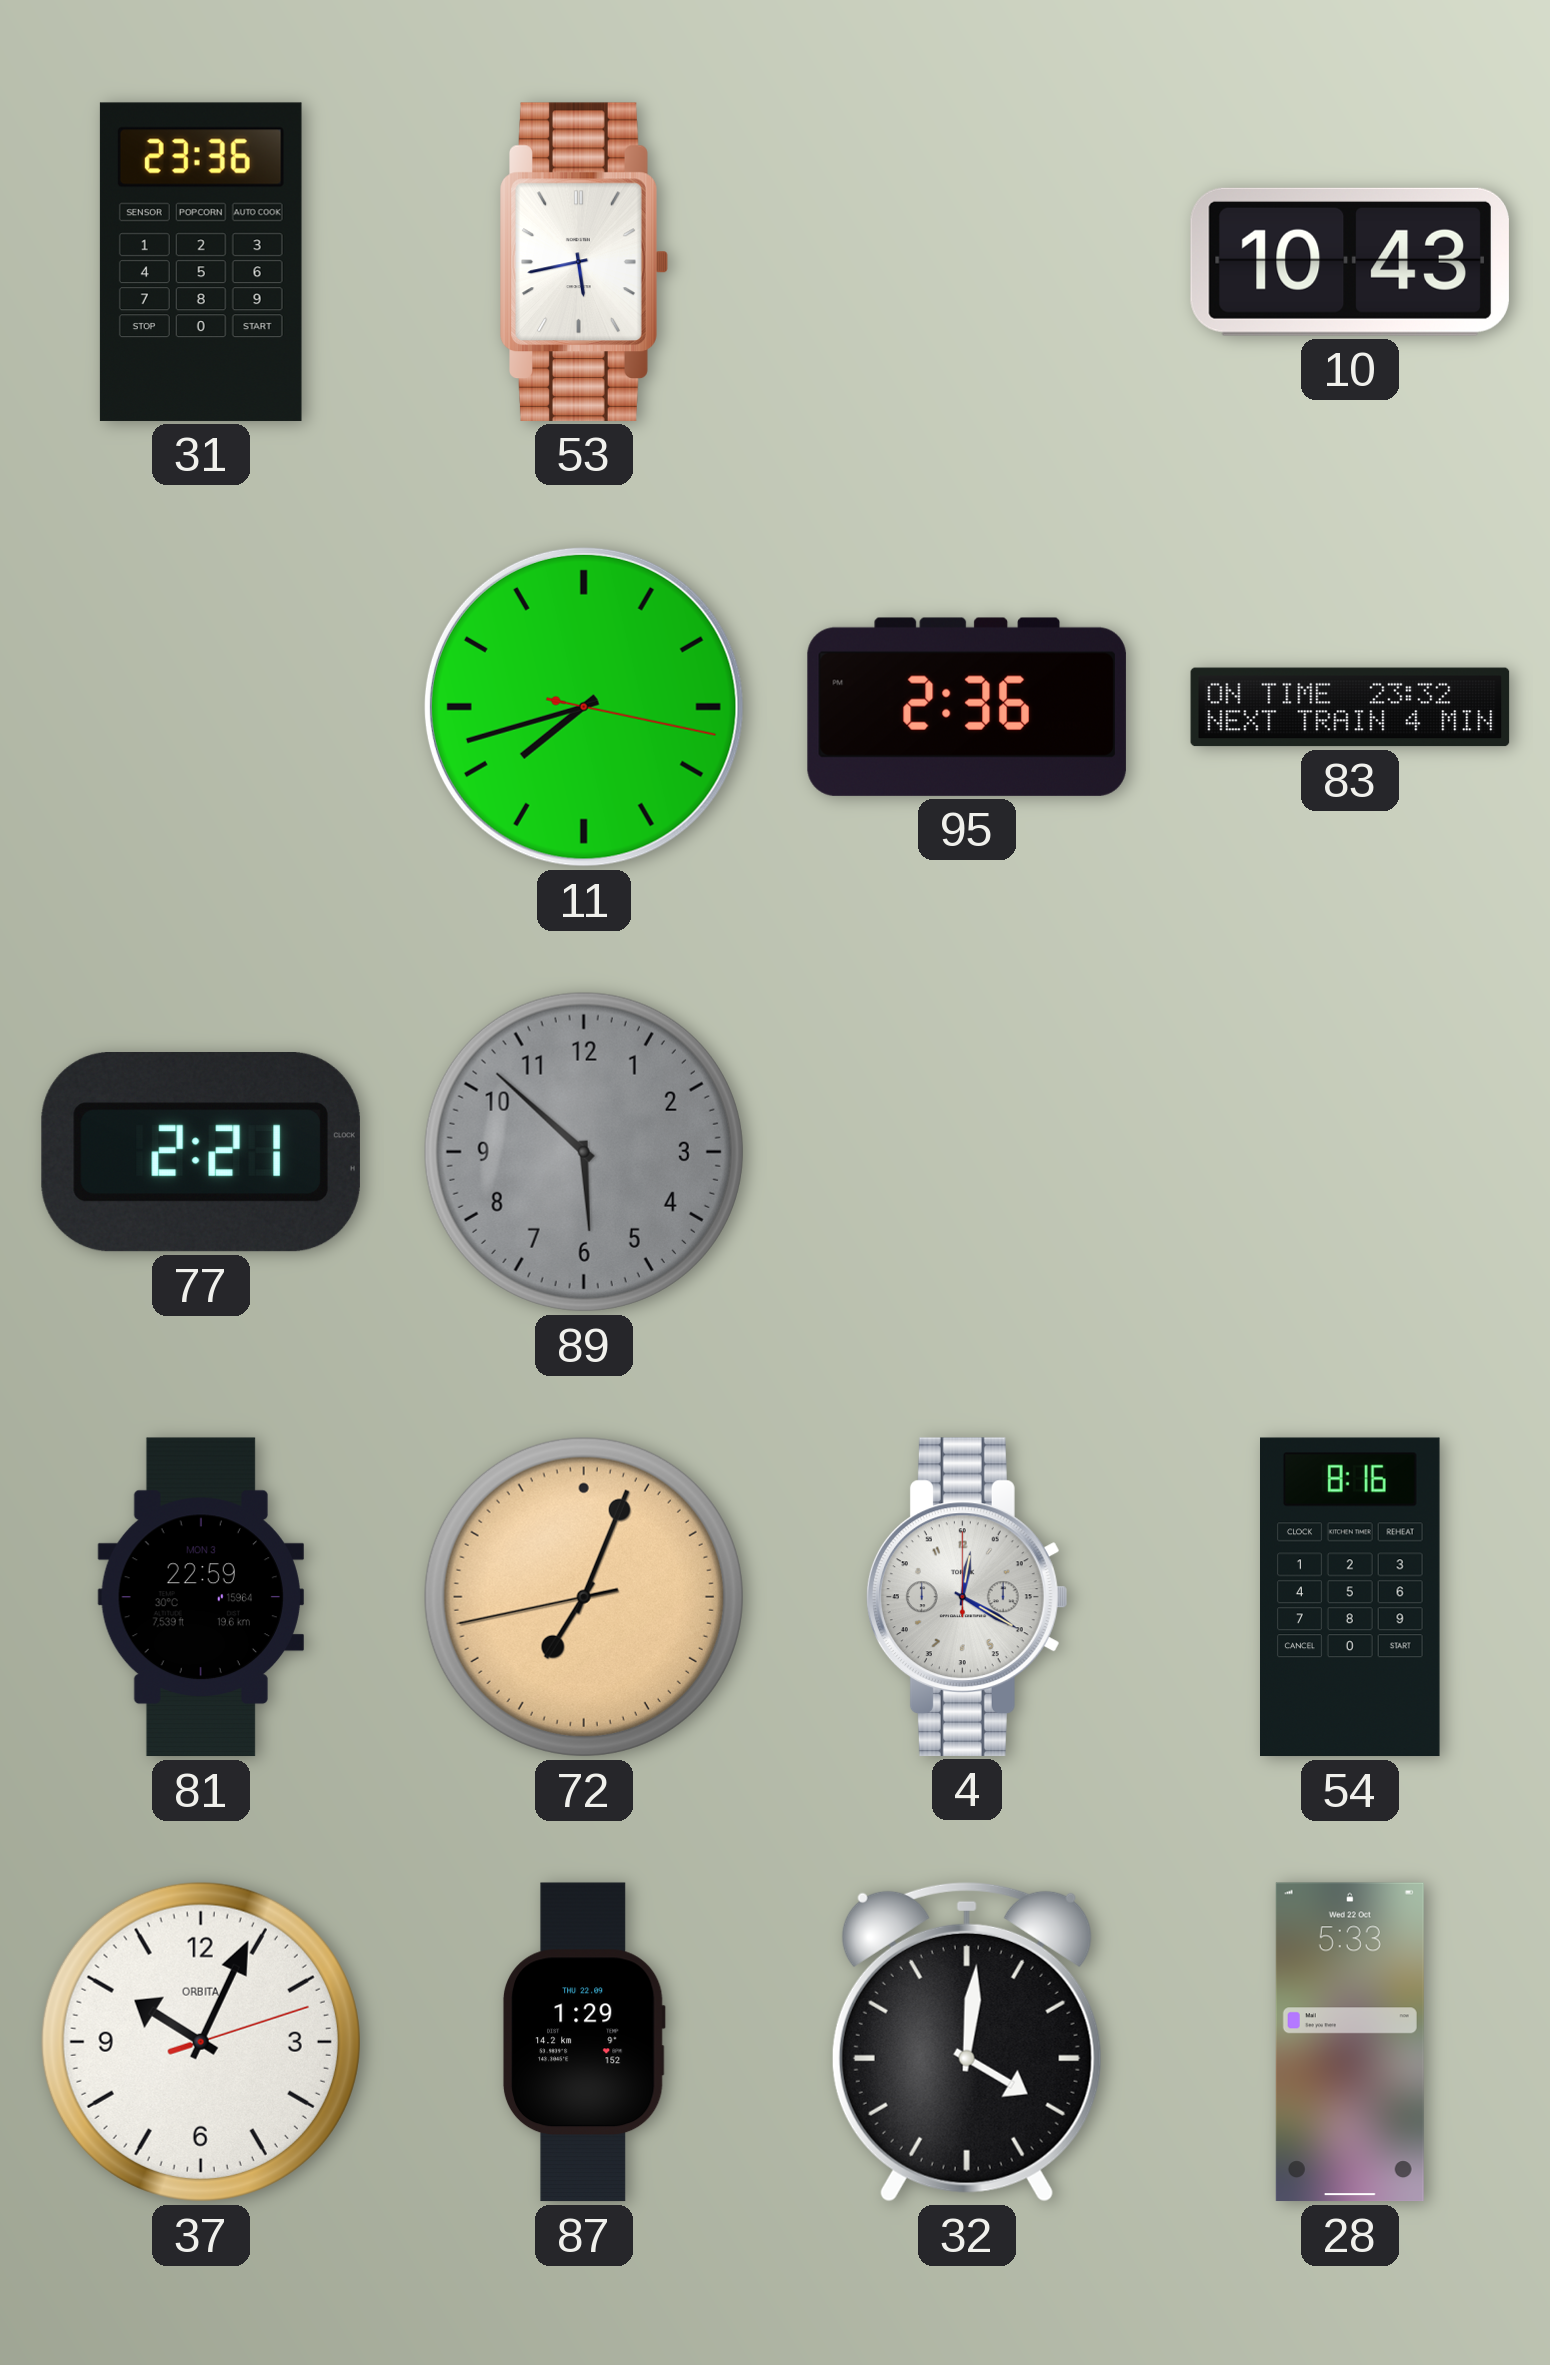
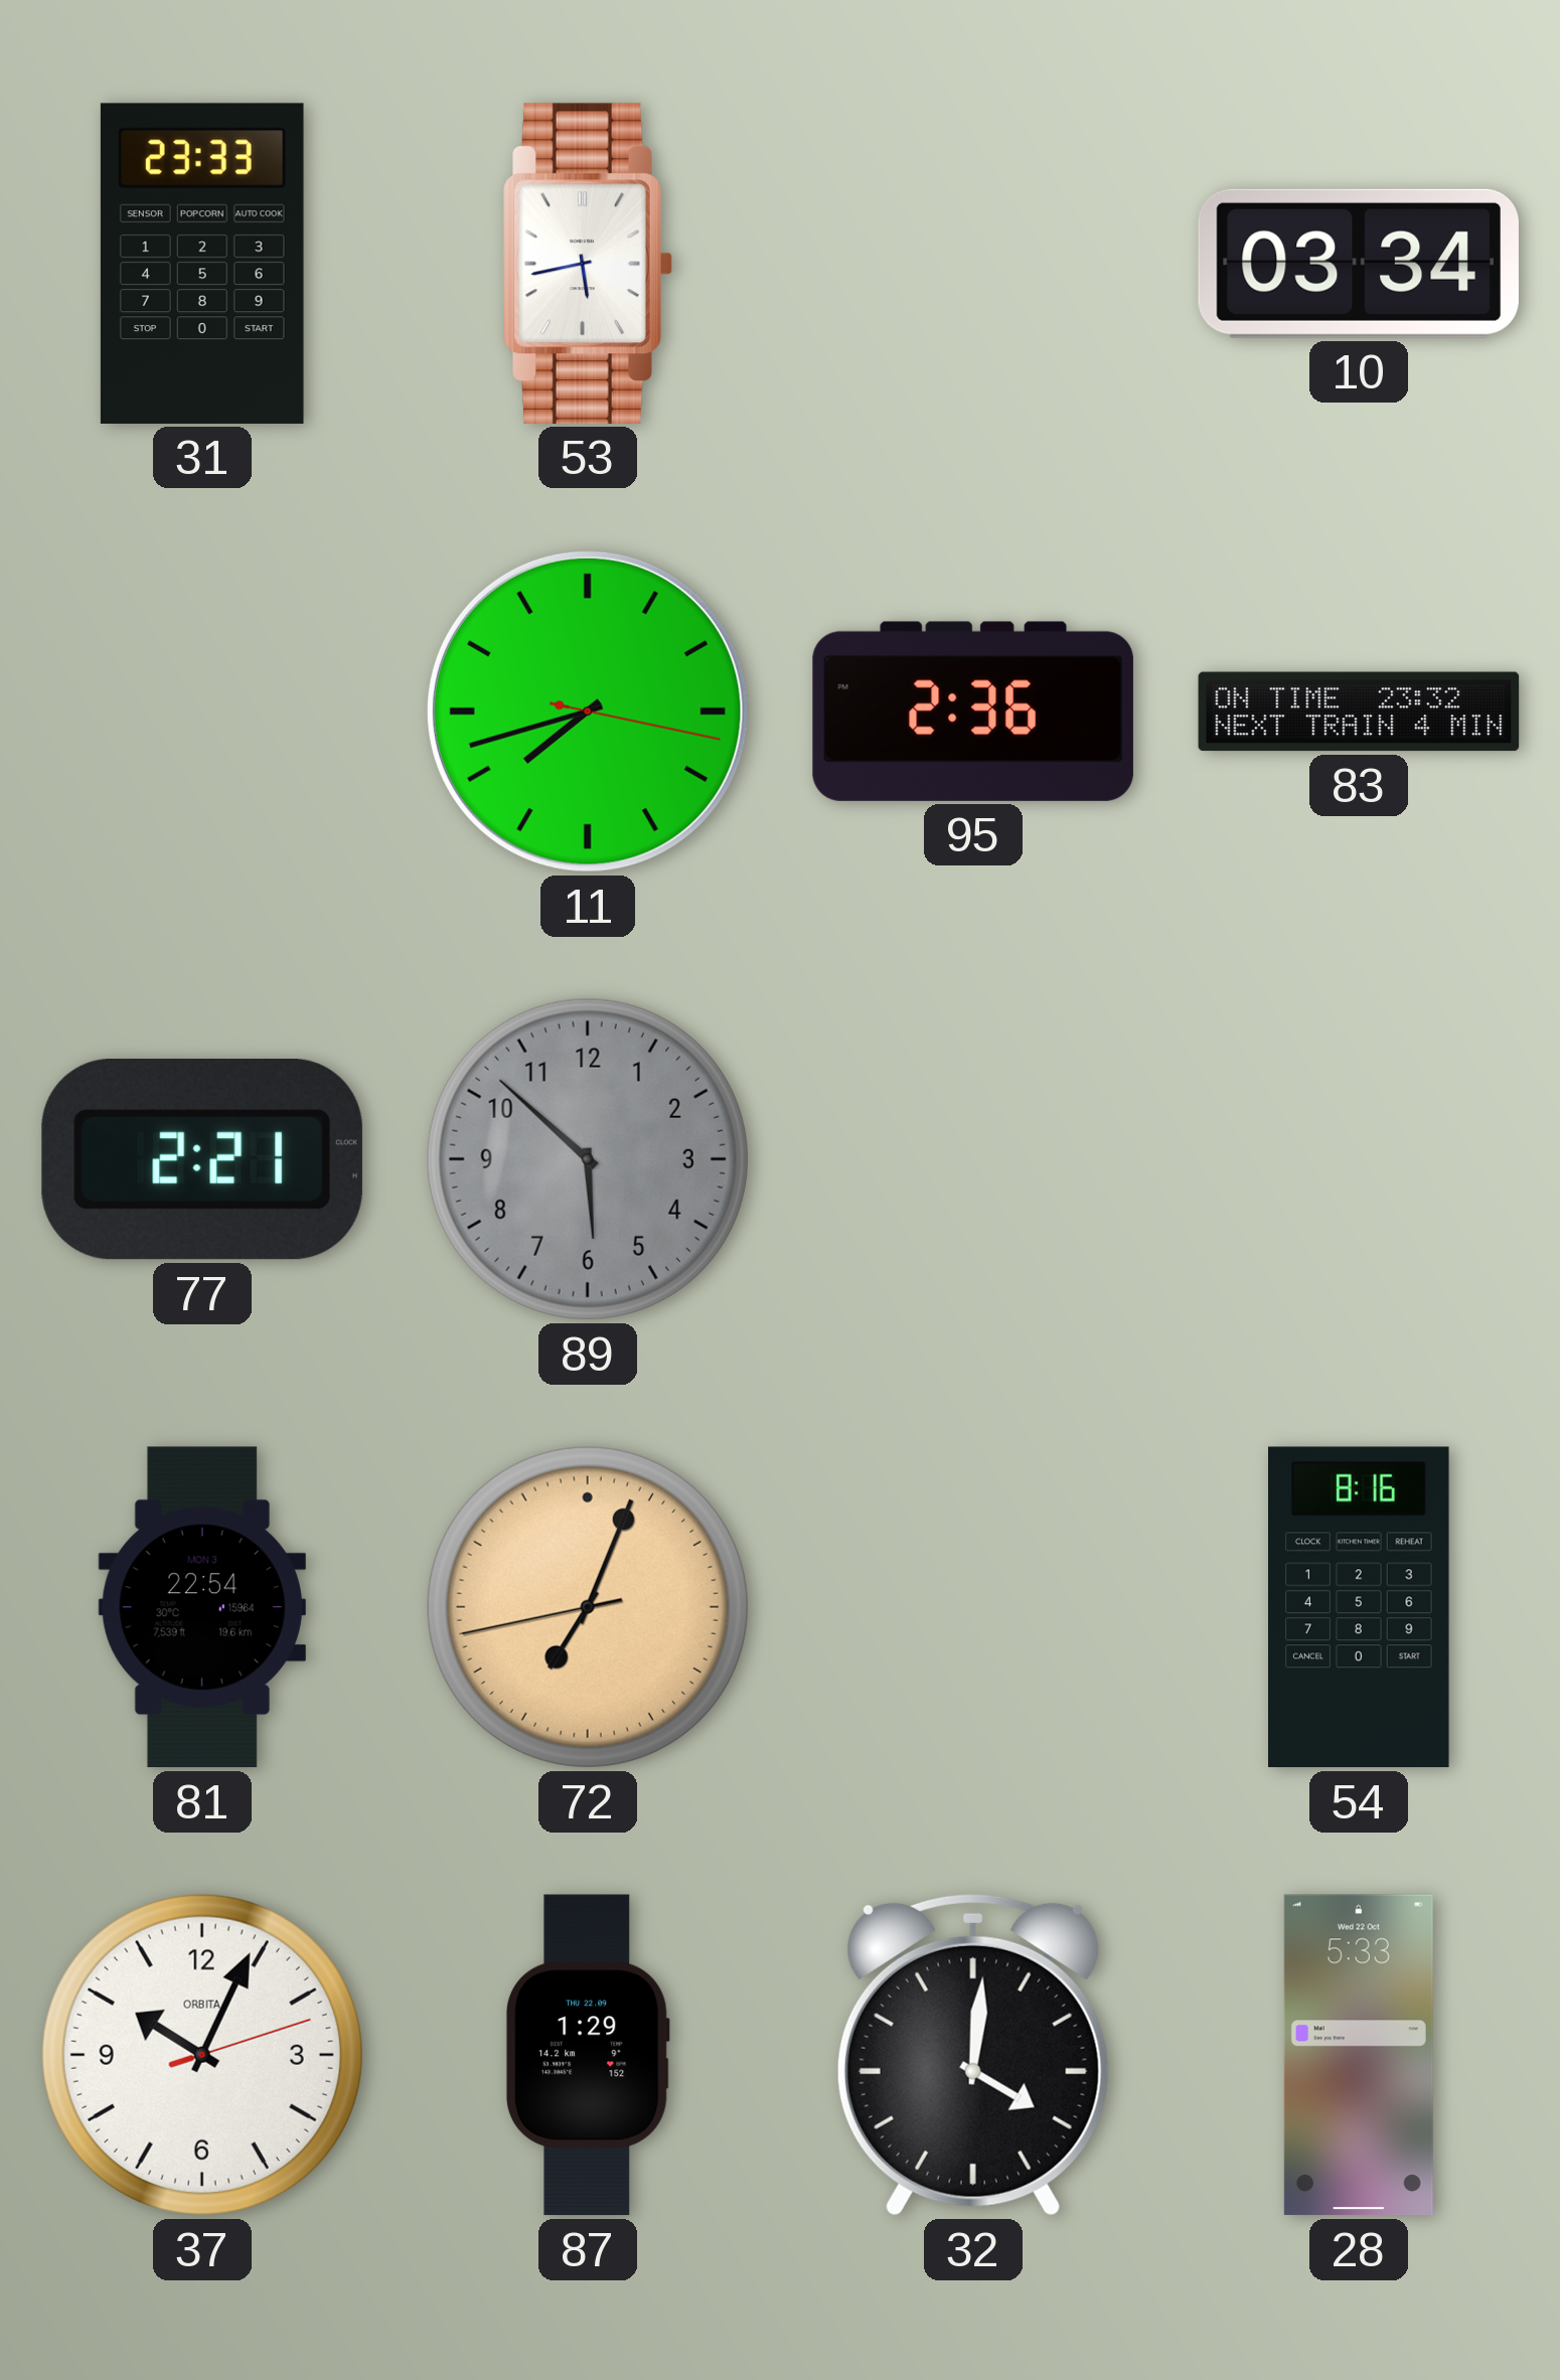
31: 23:36 -> 23:33 (202, 264)
10: 10:43 -> 03:34 (1359, 264)
81: 22:59 -> 22:54 (202, 1607)
4: 12:20 -> none (967, 1597)
